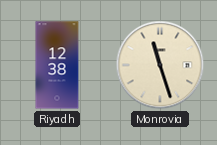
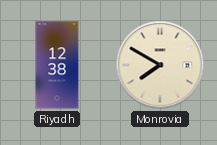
Monrovia: 11:27 -> 7:50 (160, 65)
